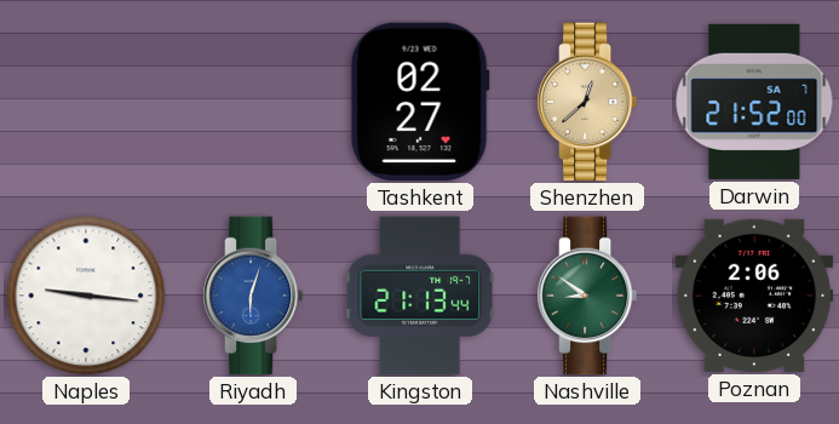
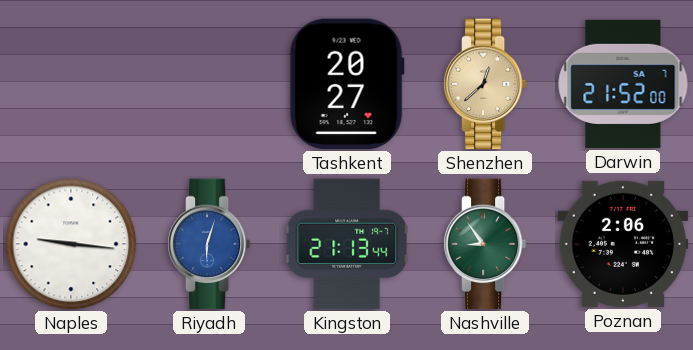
Tashkent: 02:27 -> 20:27 (347, 84)
Nashville: 8:51 -> 8:54 (485, 244)
